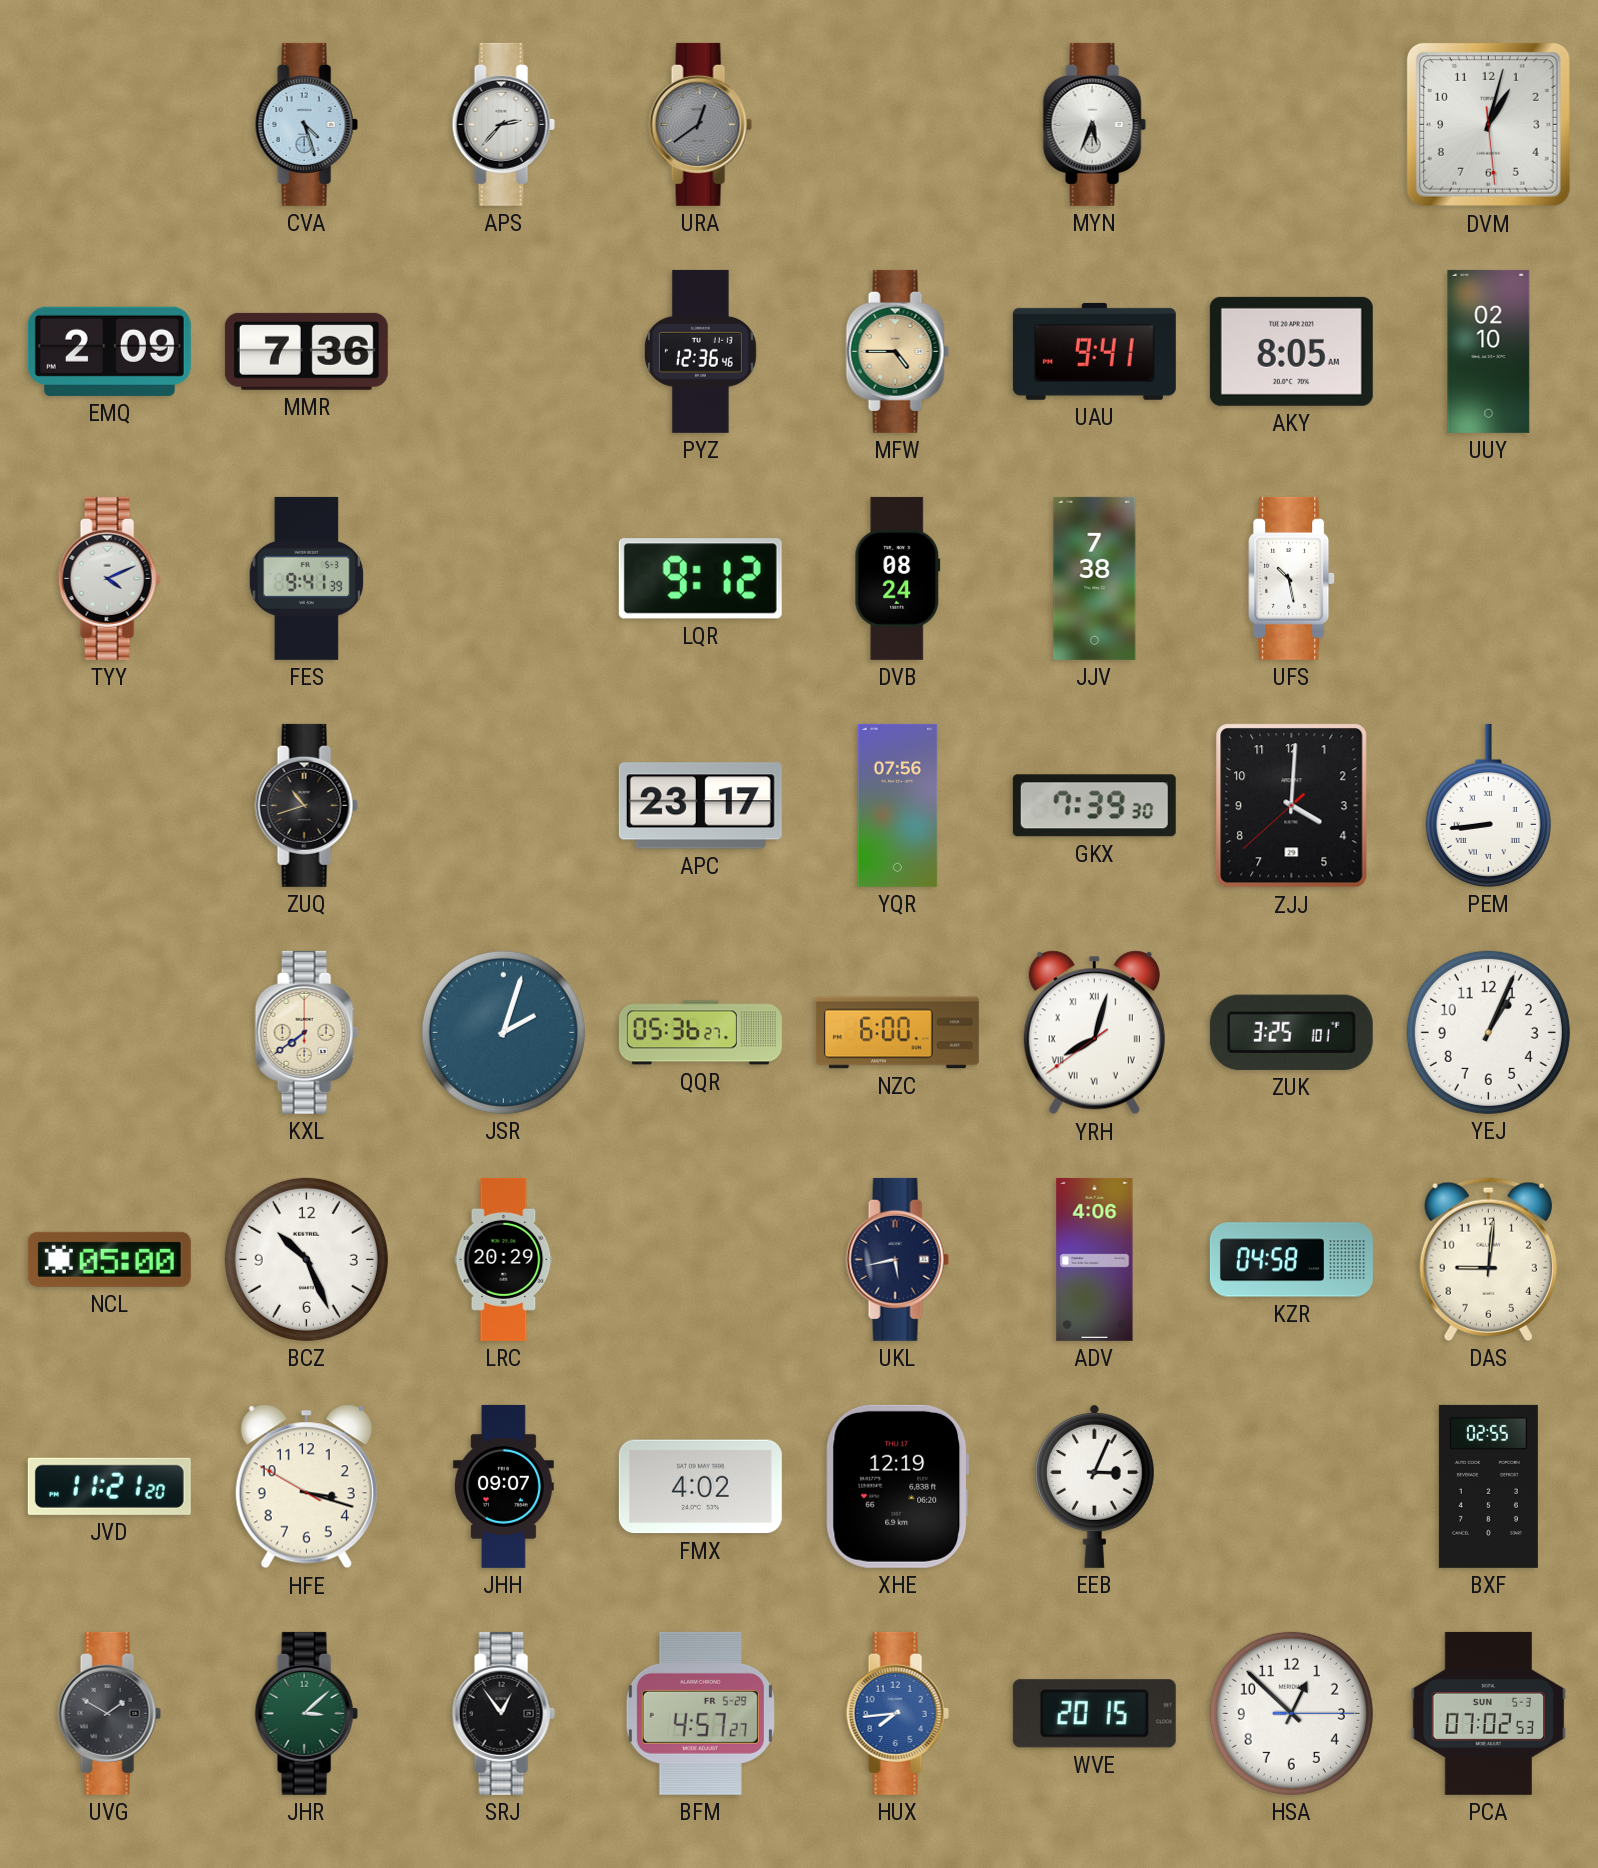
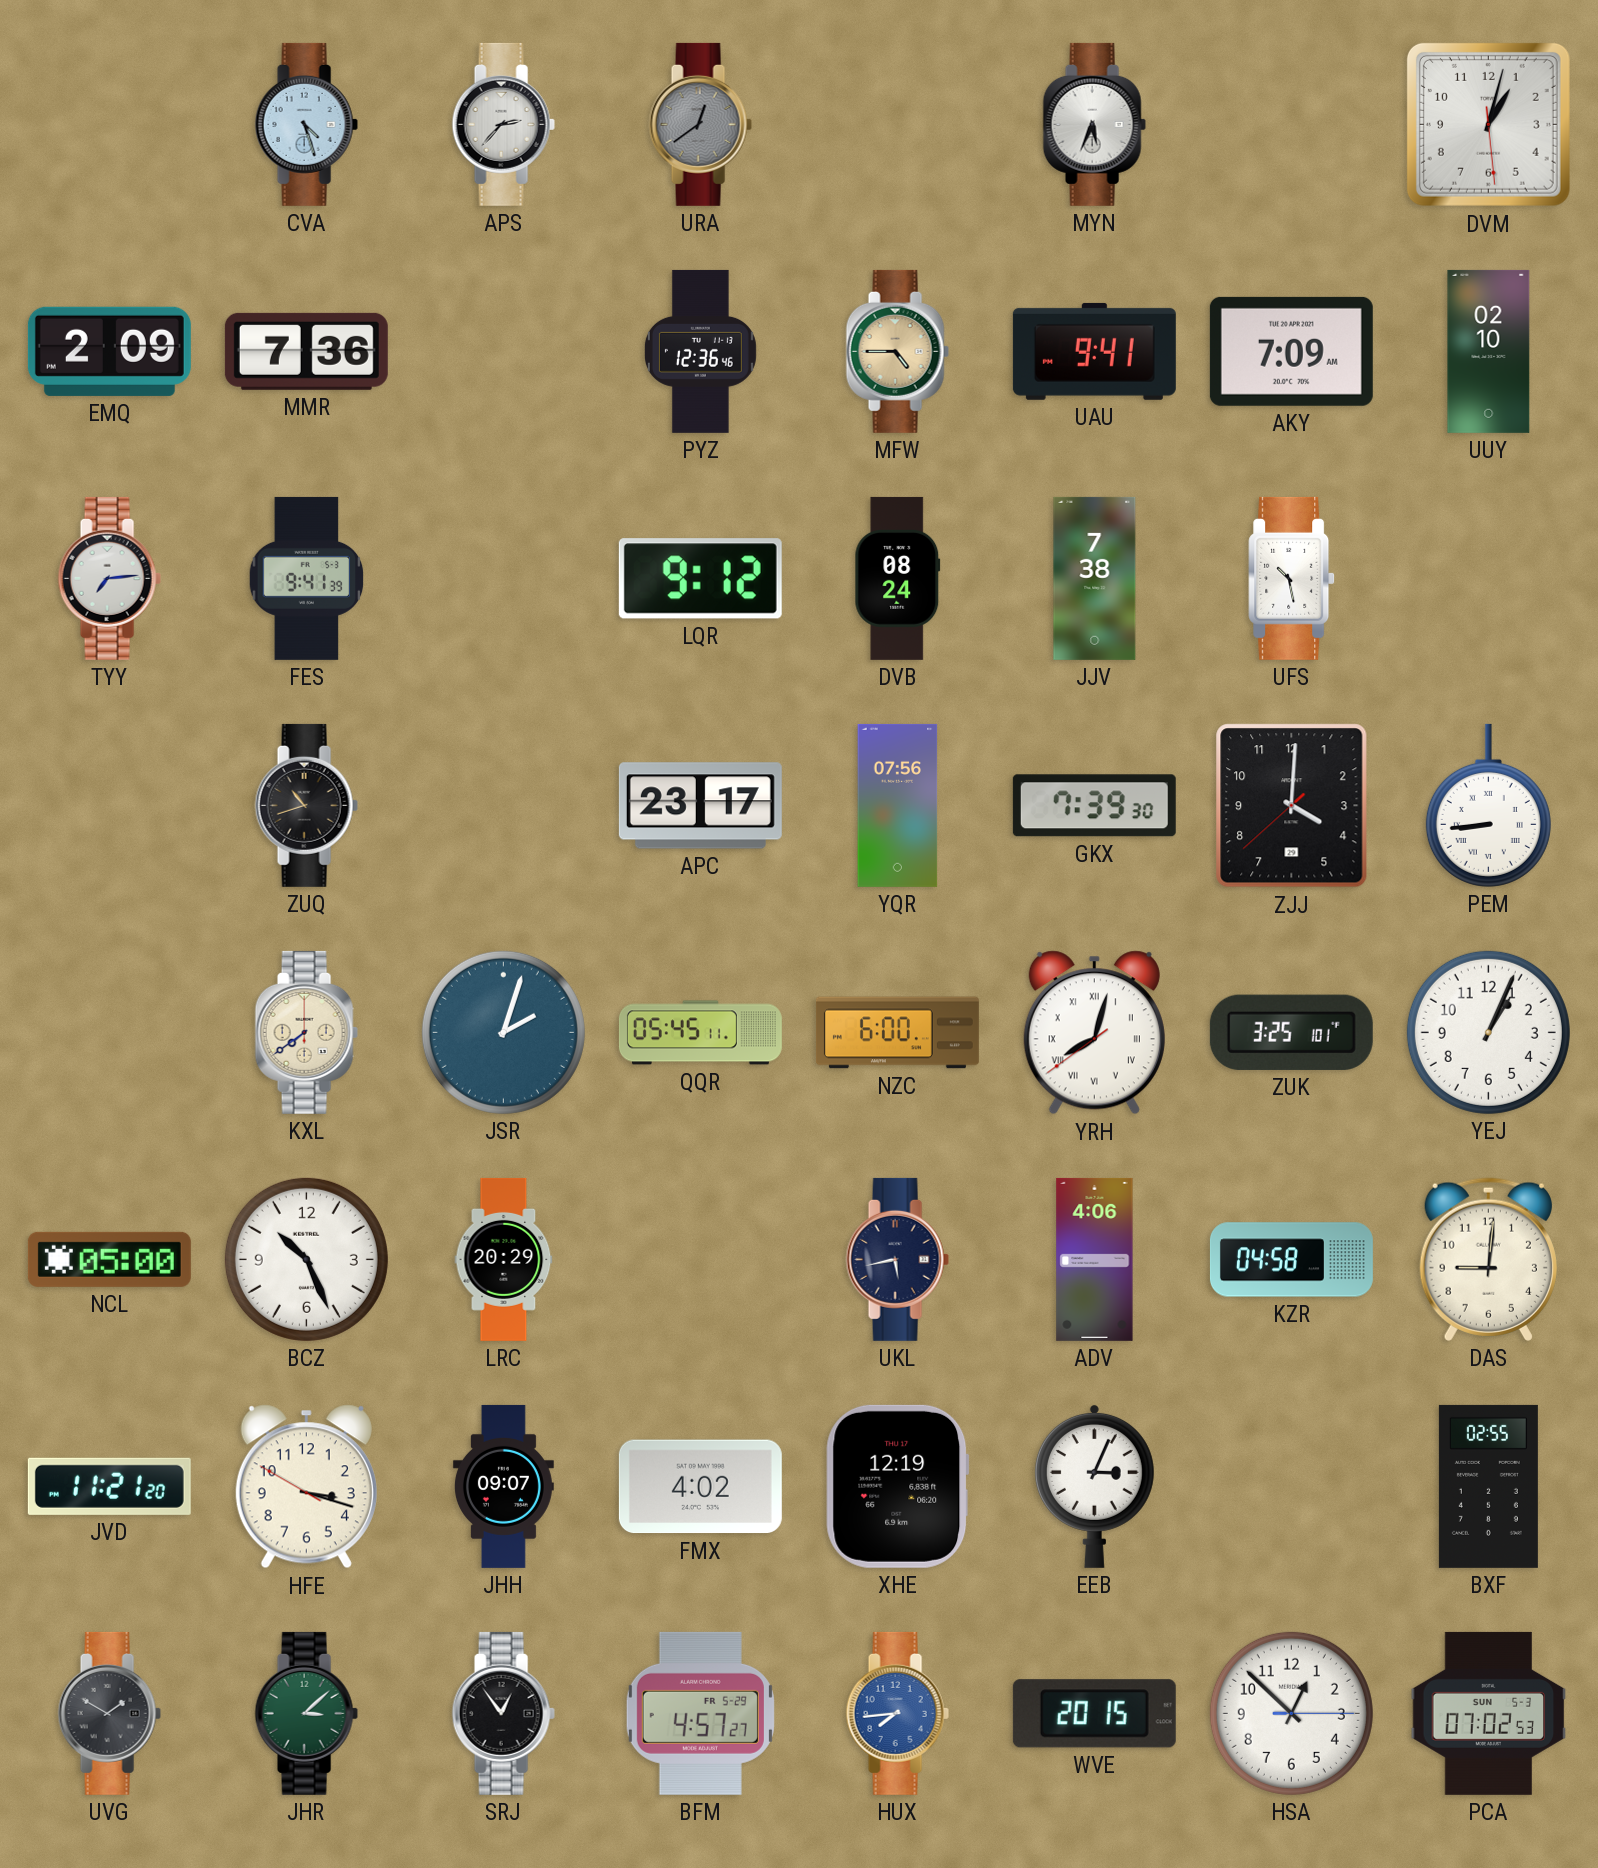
AKY: 8:05 -> 7:09 (1291, 351)
TYY: 4:11 -> 7:14 (109, 578)
QQR: 05:36 -> 05:45 (700, 1033)
